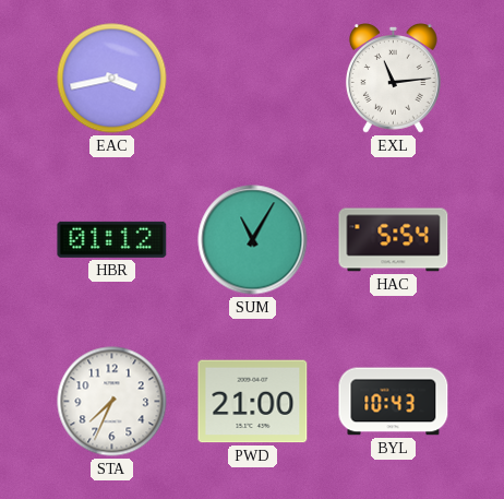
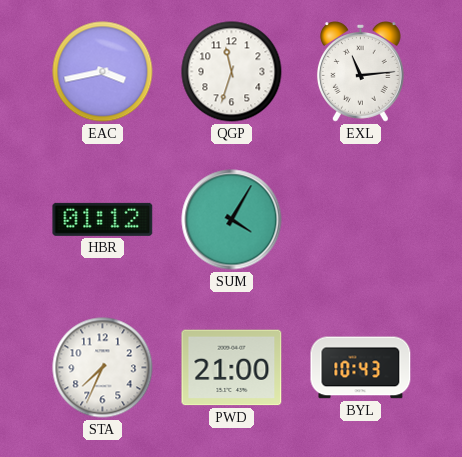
QGP: none -> 11:33 (232, 72)
SUM: 11:05 -> 4:05 (232, 220)
HAC: 5:54 -> none (394, 240)
